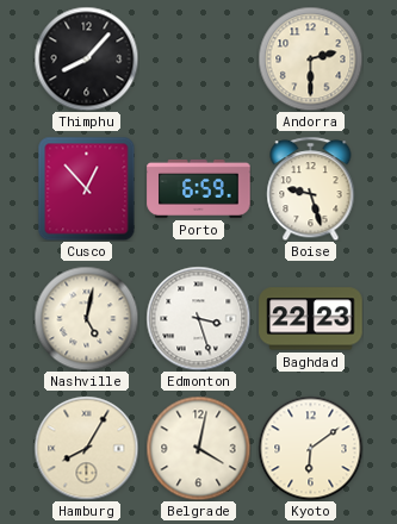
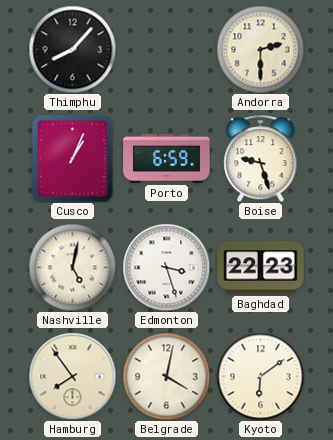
Cusco: 12:53 -> 1:04 (73, 158)
Hamburg: 8:05 -> 7:54 (72, 376)
